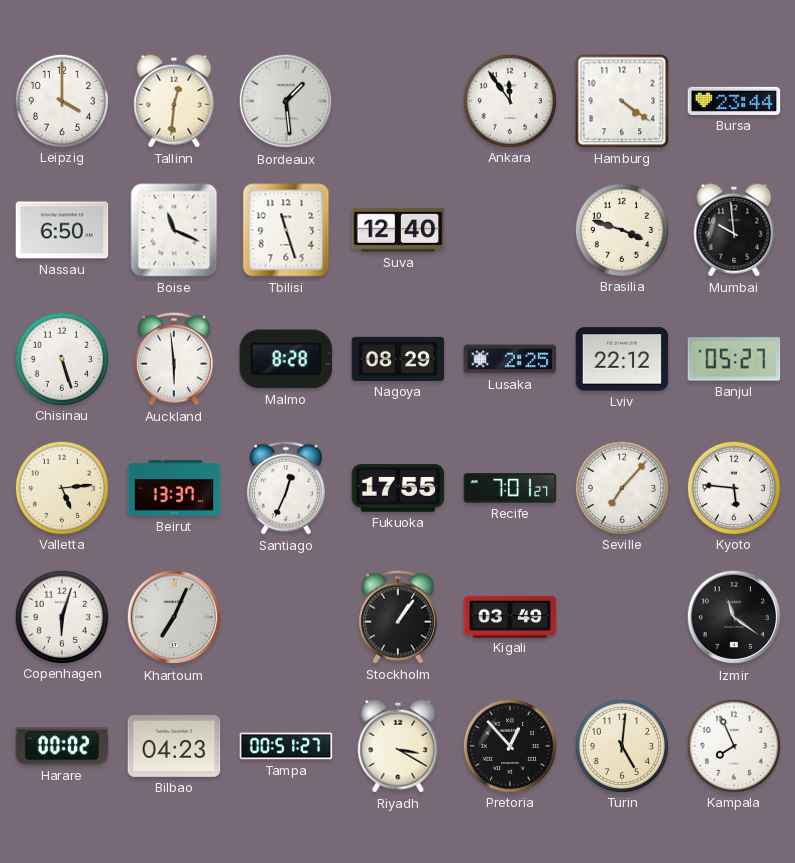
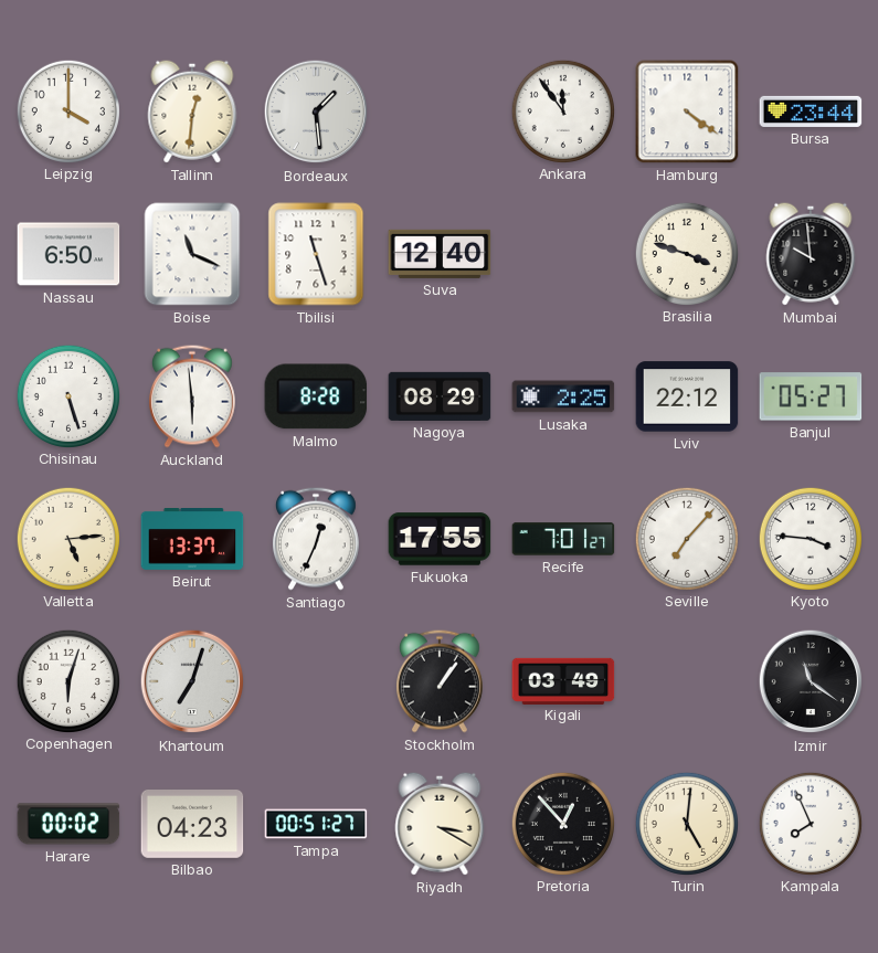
Kyoto: 5:46 -> 3:46 (810, 538)
Khartoum: 7:04 -> 7:03 (192, 681)
